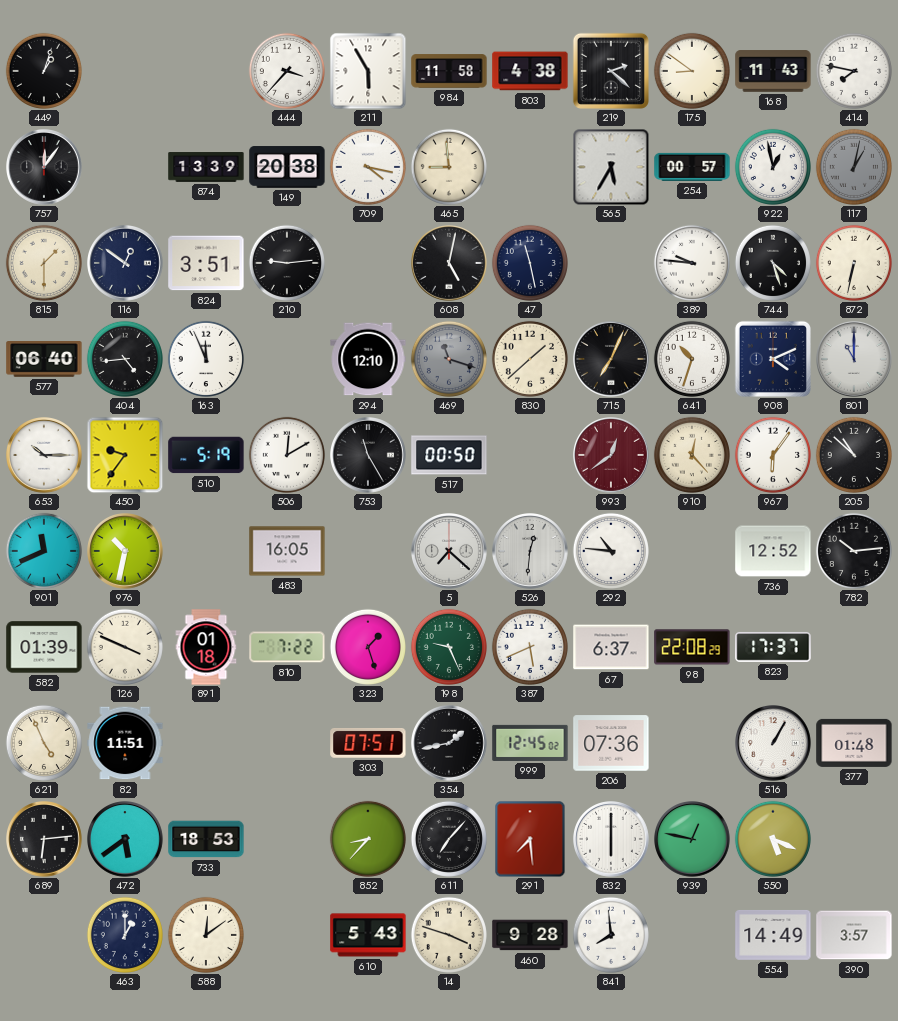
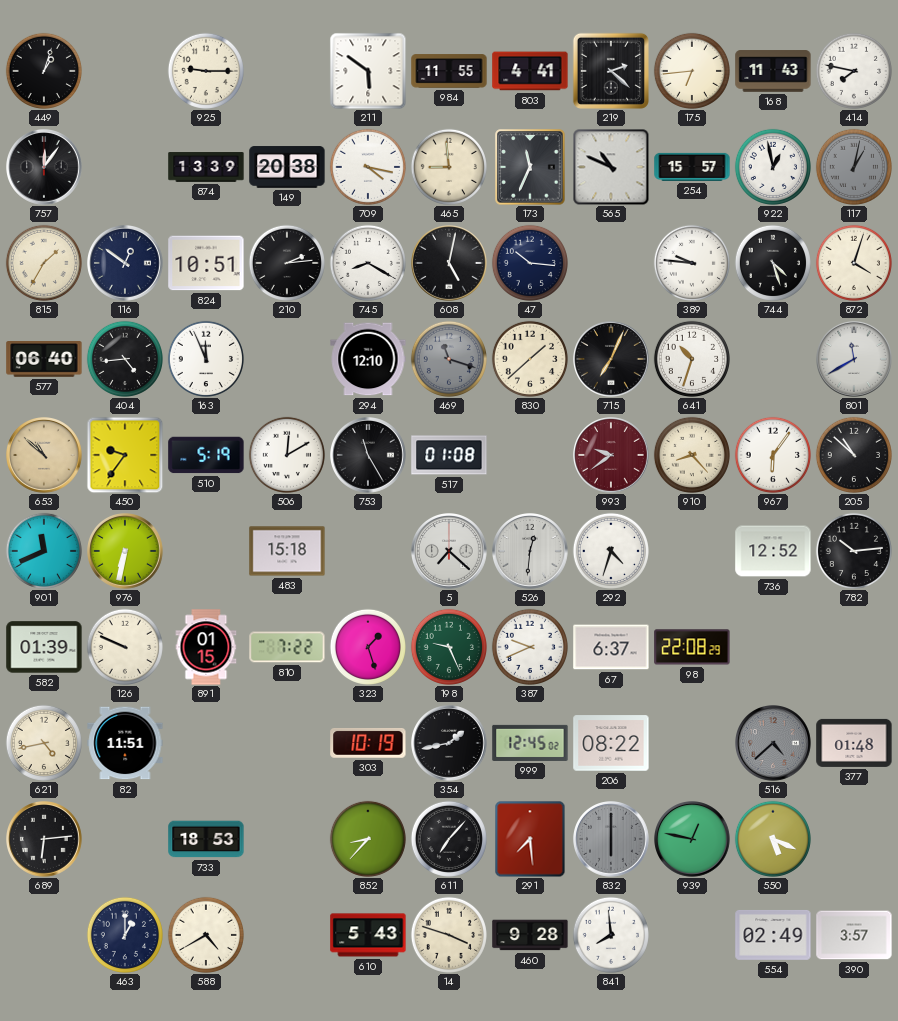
925: none -> 9:15 (206, 71)
444: 3:37 -> none (287, 71)
211: 5:55 -> 5:51 (368, 71)
984: 11:58 -> 11:55 (449, 71)
803: 4:38 -> 4:41 (530, 71)
175: 8:51 -> 6:44 (692, 71)
173: none -> 11:34 (530, 167)
565: 5:35 -> 10:49 (611, 167)
254: 00:57 -> 15:57 (692, 167)
815: 1:30 -> 1:35 (44, 263)
824: 3:51 -> 10:51 (206, 263)
210: 9:14 -> 2:14 (287, 263)
745: none -> 8:20 (368, 263)
47: 11:28 -> 10:16 (530, 263)
872: 6:32 -> 4:03 (854, 263)
908: 4:11 -> none (773, 359)
801: 11:00 -> 11:40 (855, 360)
653: 10:15 -> 10:52 (45, 456)
653 dial: white -> champagne (45, 456)
517: 00:50 -> 01:08 (449, 455)
993: 12:39 -> 9:39 (612, 456)
910: 12:23 -> 8:23 (692, 455)
976: 10:32 -> 6:32 (126, 552)
483: 16:05 -> 15:18 (287, 551)
292: 10:46 -> 4:33 (611, 551)
126: 3:49 -> 9:49 (125, 647)
891: 01:18 -> 01:15 (206, 647)
387: 5:41 -> 9:41 (530, 647)
823: 17:37 -> none (773, 647)
621: 4:56 -> 4:43 (44, 743)
303: 07:51 -> 10:19 (368, 744)
206: 07:36 -> 08:22 (611, 743)
516: 1:05 -> 4:38 (774, 744)
516 dial: white -> grey (774, 744)
472: 5:39 -> none (126, 840)
832 dial: white -> grey (612, 840)
588: 12:09 -> 4:40 (206, 935)
554: 14:49 -> 02:49 (773, 935)
